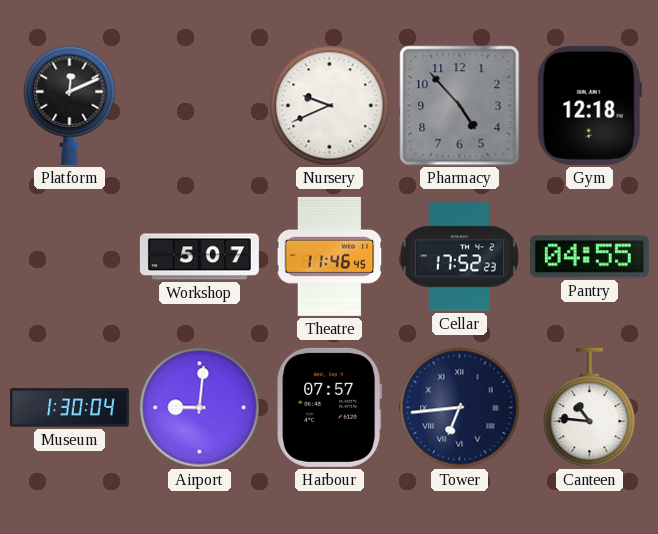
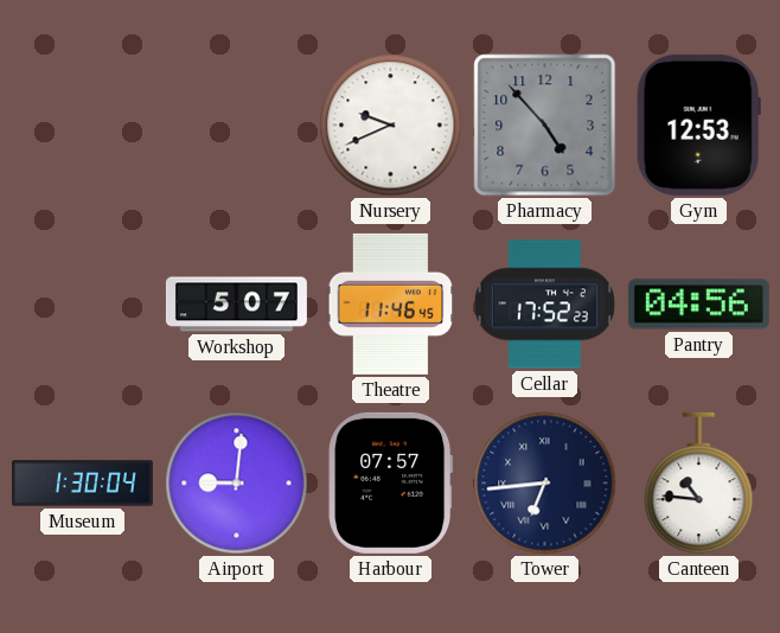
Platform: 12:11 -> none (70, 105)
Gym: 12:18 -> 12:53 (698, 124)
Pantry: 04:55 -> 04:56 (698, 305)
